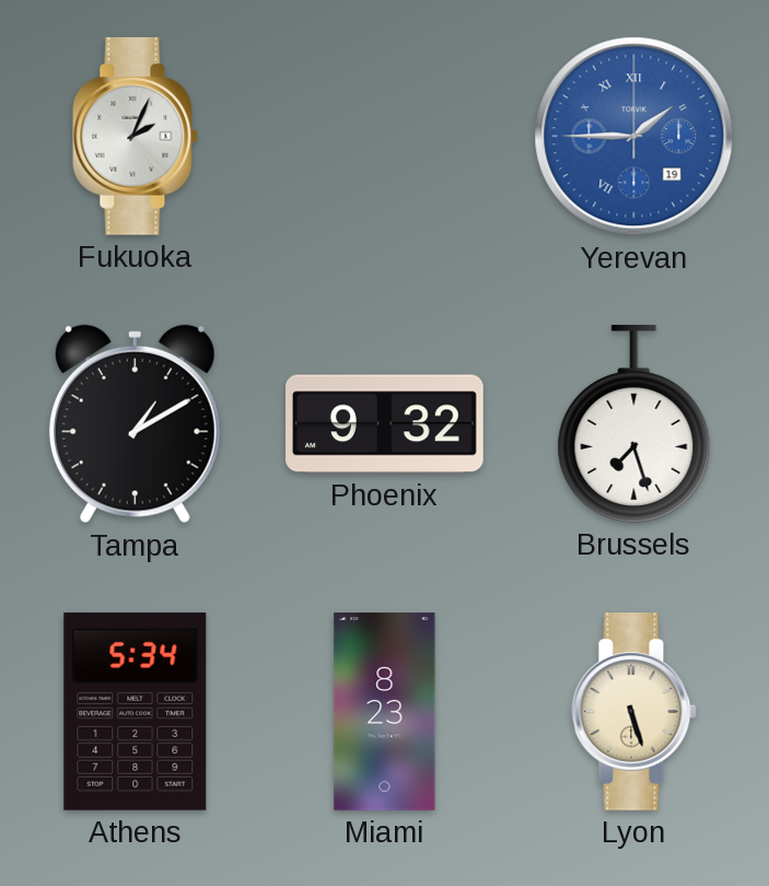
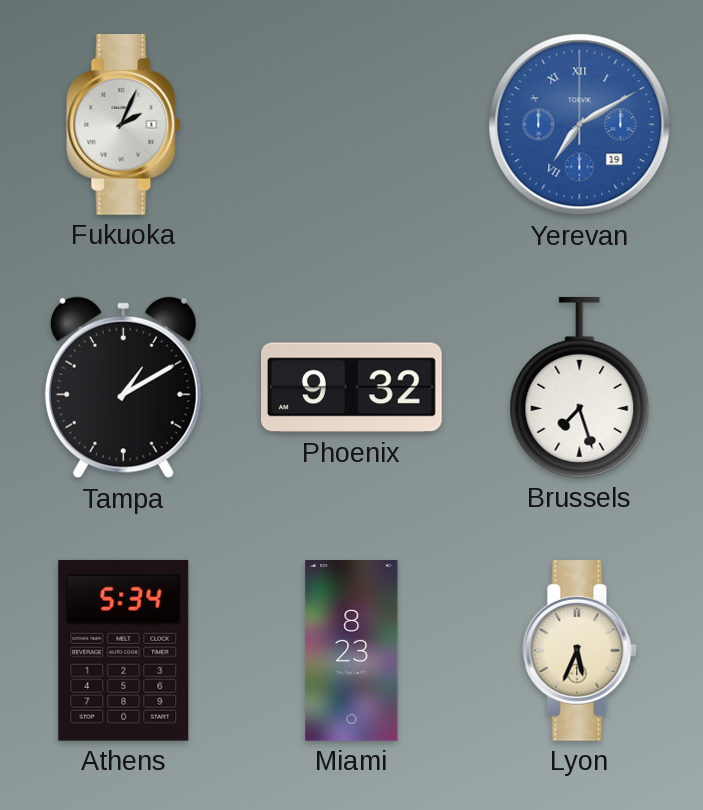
Yerevan: 1:45 -> 7:10 (580, 125)
Lyon: 5:27 -> 5:34 (580, 651)
